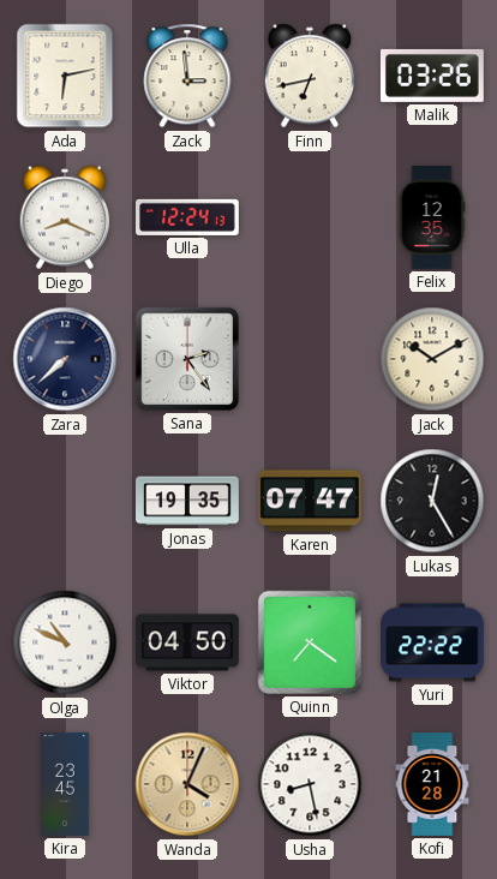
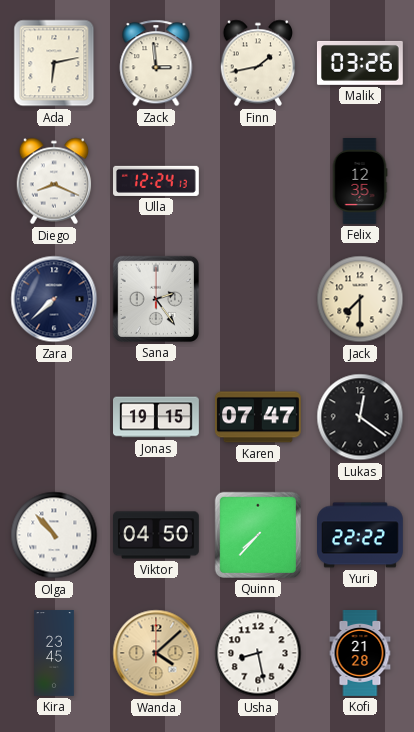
Finn: 6:43 -> 1:43 (258, 63)
Jack: 10:10 -> 7:30 (360, 299)
Jonas: 19:35 -> 19:15 (157, 417)
Lukas: 12:25 -> 12:21 (360, 417)
Olga: 10:49 -> 10:53 (54, 535)
Quinn: 7:21 -> 7:37 (258, 535)
Wanda: 4:04 -> 4:08 (156, 653)
